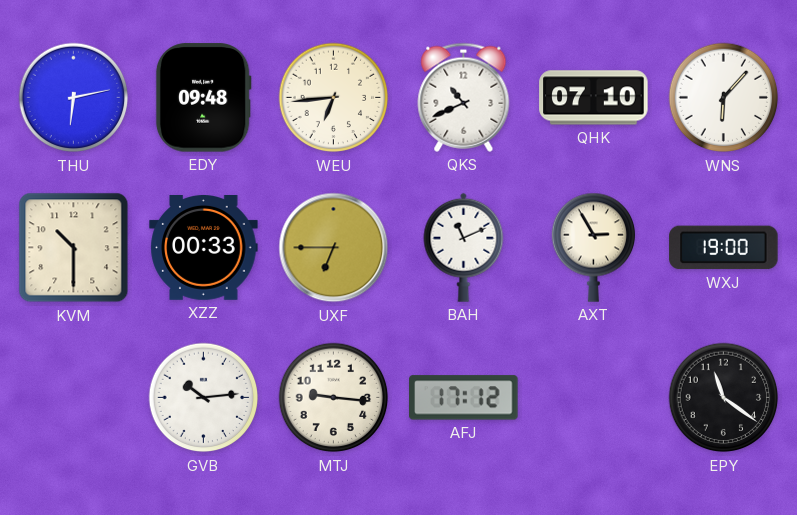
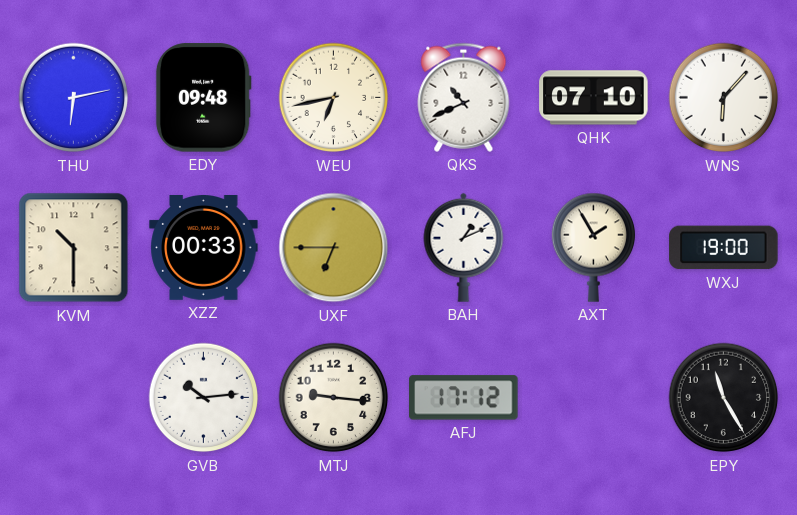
WEU: 6:44 -> 6:43 (334, 98)
BAH: 11:11 -> 1:11 (464, 247)
AXT: 2:55 -> 1:55 (593, 247)
EPY: 11:21 -> 11:25 (724, 398)
